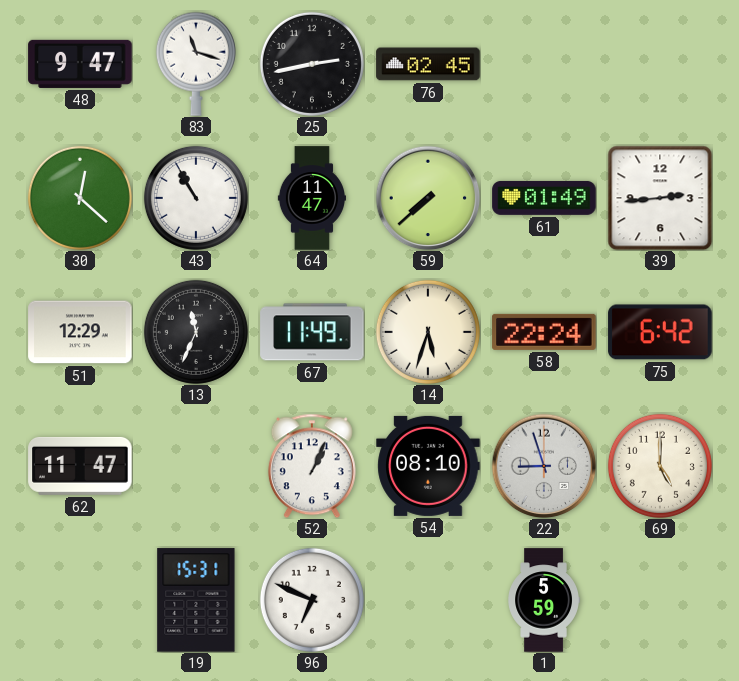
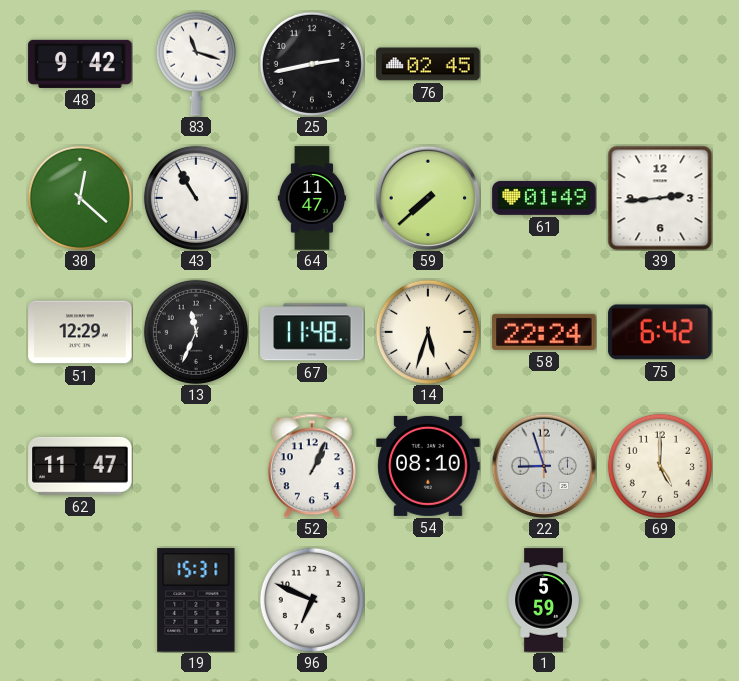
48: 9:47 -> 9:42 (80, 64)
67: 11:49 -> 11:48 (312, 332)
